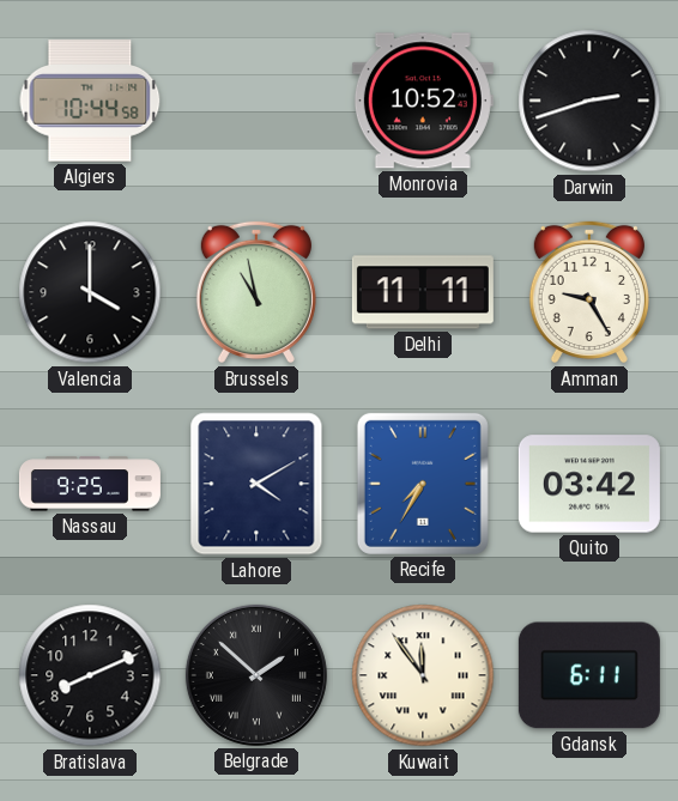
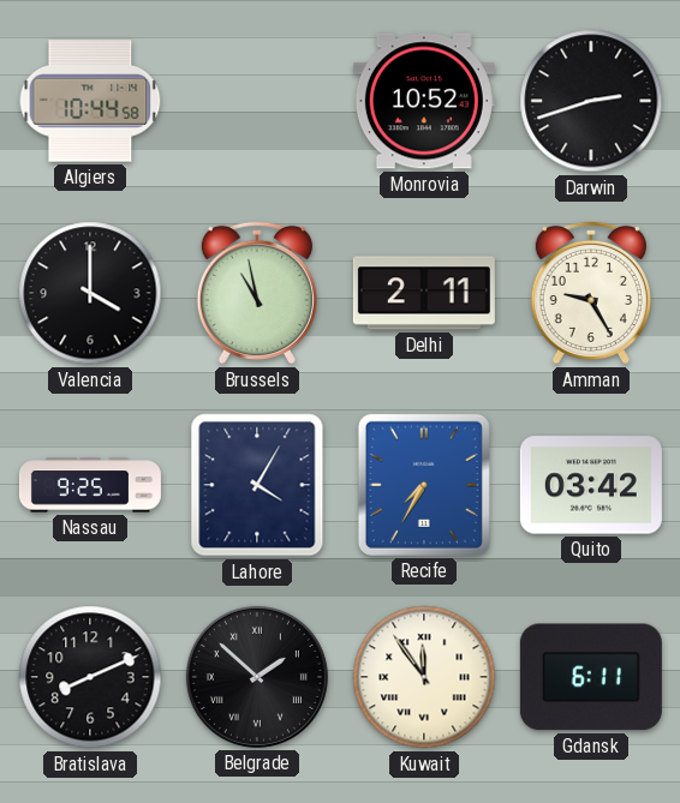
Delhi: 11:11 -> 2:11 (424, 293)
Lahore: 4:10 -> 4:05 (257, 485)
